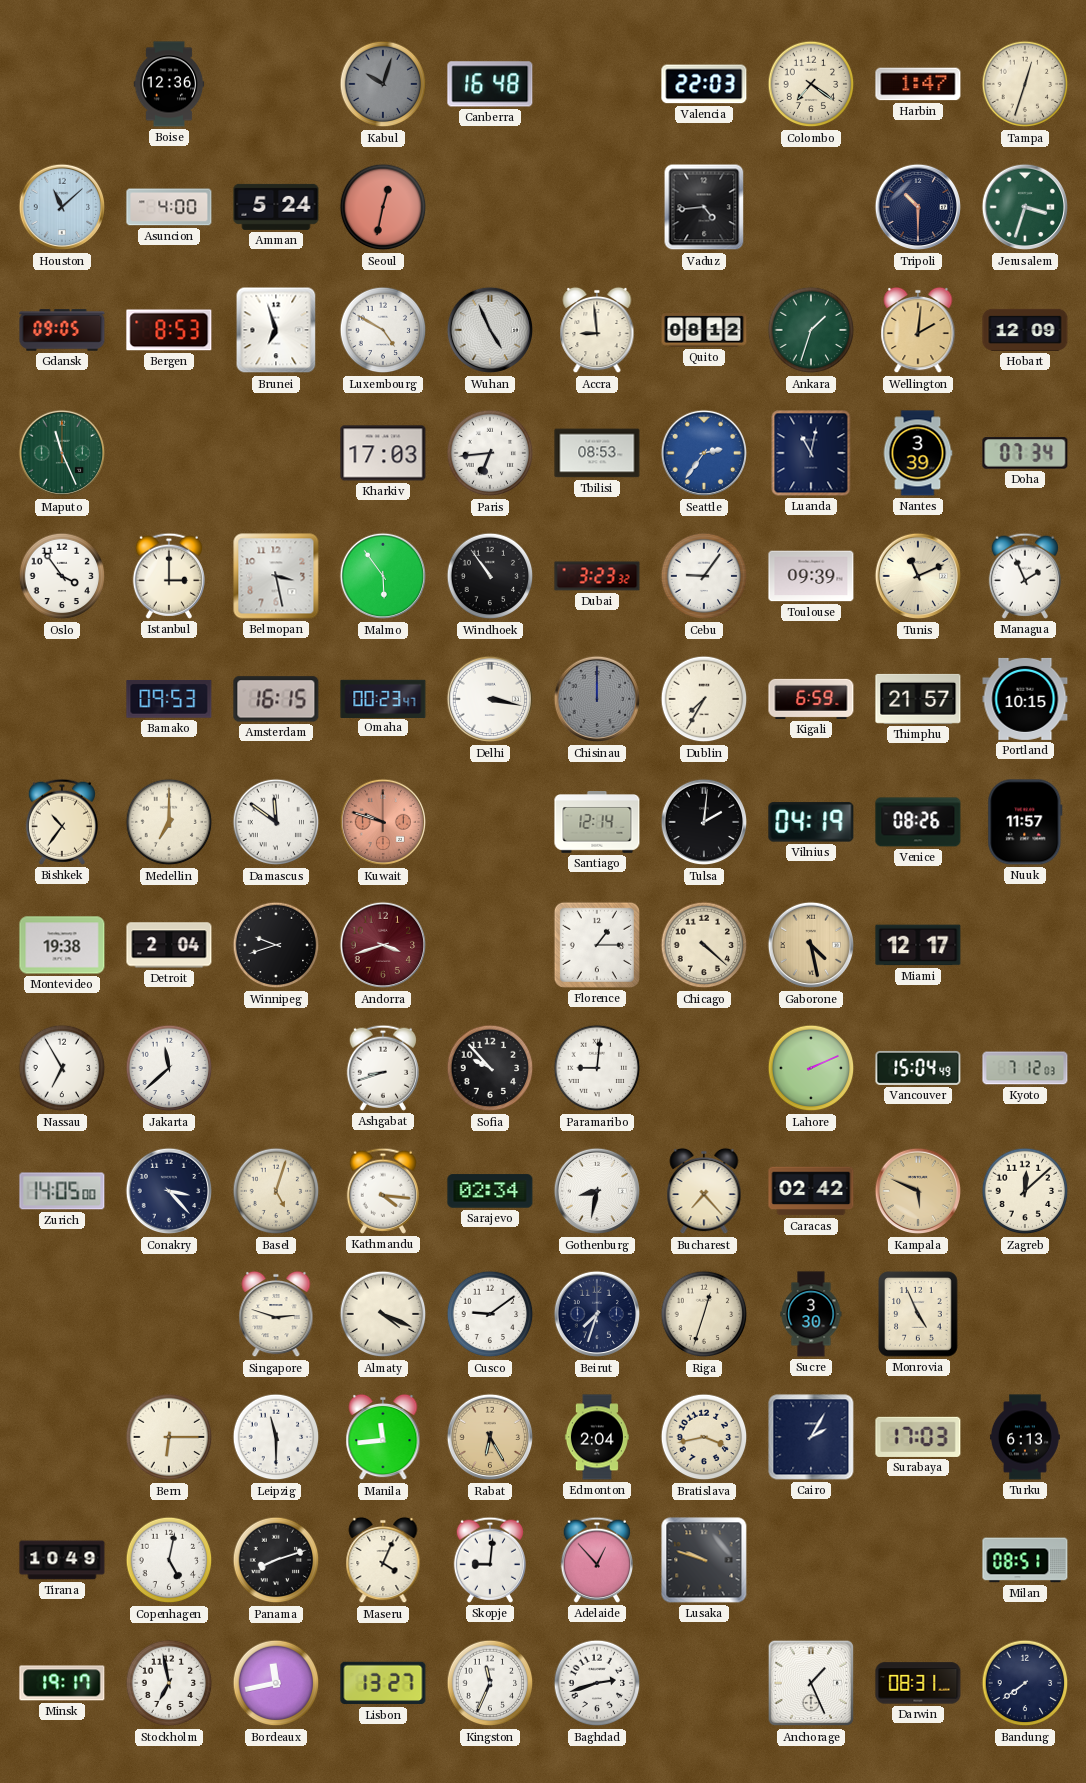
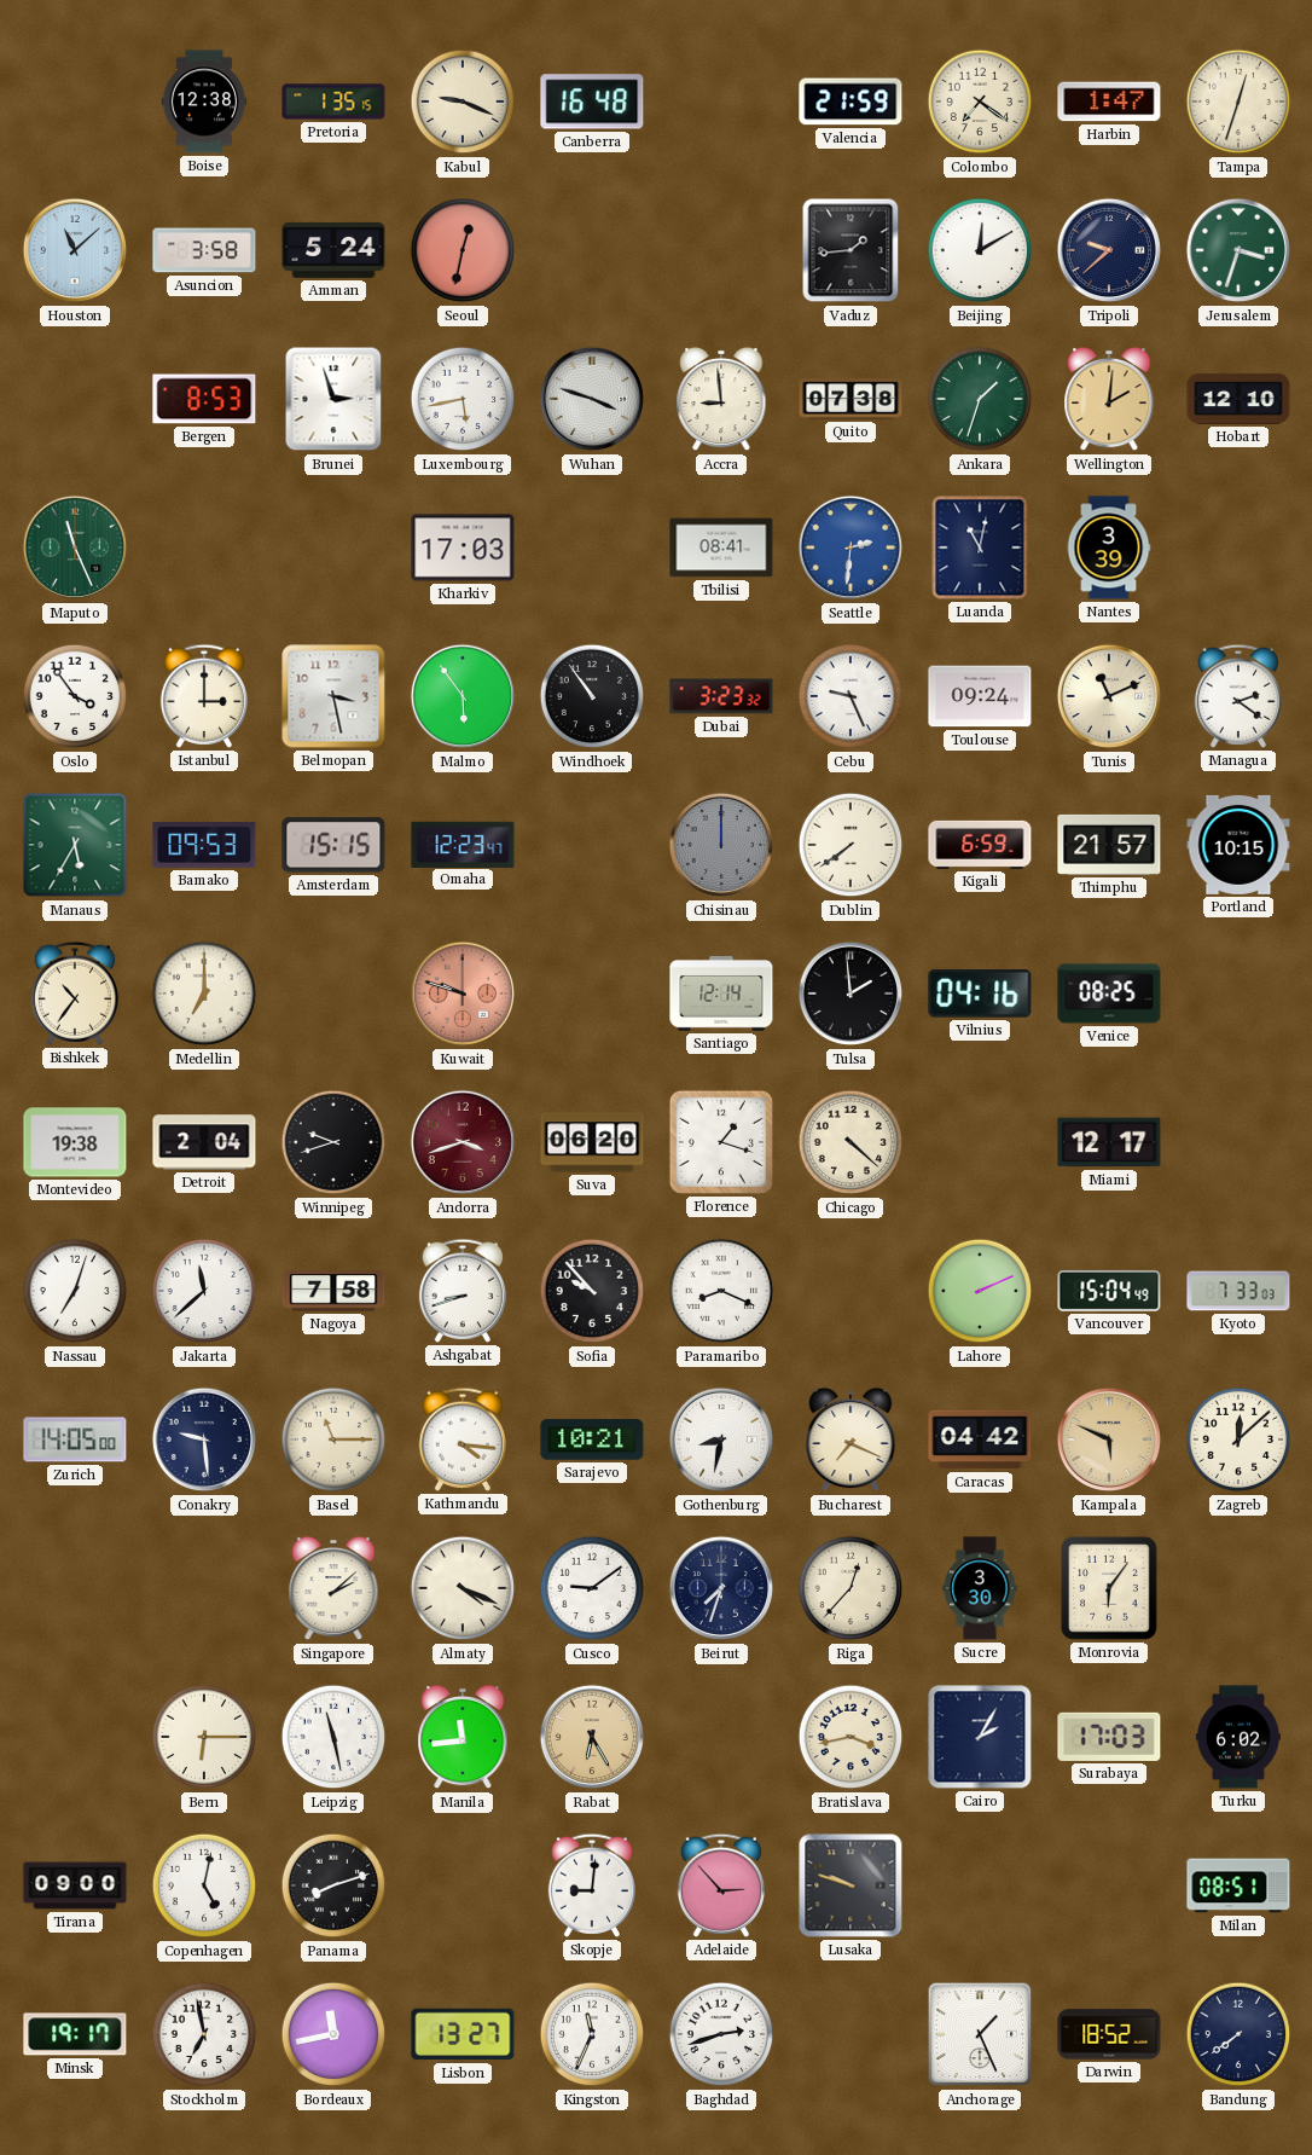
Boise: 12:36 -> 12:38 (204, 102)
Pretoria: none -> 1:35 (333, 102)
Kabul: 10:03 -> 9:19 (463, 102)
Kabul dial: grey -> cream (463, 102)
Valencia: 22:03 -> 21:59 (851, 102)
Asuncion: 4:00 -> 3:58 (204, 250)
Vaduz: 4:44 -> 1:44 (851, 250)
Beijing: none -> 12:10 (980, 250)
Tripoli: 10:30 -> 9:38 (1109, 250)
Gdansk: 09:05 -> none (62, 330)
Brunei: 6:57 -> 2:57 (333, 399)
Luxembourg: 4:50 -> 5:43 (463, 399)
Wuhan: 4:56 -> 3:48 (592, 399)
Quito: 08:12 -> 07:38 (851, 399)
Hobart: 12:09 -> 12:10 (1238, 399)
Paris: 6:44 -> none (490, 453)
Tbilisi: 08:53 -> 08:41 (721, 548)
Seattle: 2:36 -> 2:31 (851, 548)
Doha: 07:34 -> none (1025, 453)
Cebu: 9:06 -> 9:26 (851, 696)
Toulouse: 09:39 -> 09:24 (980, 696)
Managua: 1:56 -> 2:21 (1237, 696)
Manaus: none -> 5:35 (75, 845)
Amsterdam: 16:15 -> 15:15 (333, 845)
Omaha: 00:23 -> 12:23 (463, 844)
Delhi: 3:17 -> none (490, 699)
Dublin: 7:35 -> 7:39 (851, 845)
Damascus: 11:51 -> none (276, 822)
Tulsa: 2:01 -> 1:59 (851, 993)
Vilnius: 04:19 -> 04:16 (980, 993)
Venice: 08:26 -> 08:25 (1109, 993)
Nuuk: 11:57 -> none (1025, 822)
Suva: none -> 06:20 (592, 1142)
Florence: 1:15 -> 1:18 (721, 1142)
Gaborone: 4:28 -> none (811, 945)
Nassau: 6:55 -> 7:03 (75, 1291)
Nagoya: none -> 7:58 (333, 1291)
Paramaribo: 9:01 -> 8:19 (721, 1291)
Kyoto: 7:12 -> 7:33 (1238, 1291)
Conakry: 3:23 -> 9:29 (204, 1439)
Basel: 5:03 -> 11:15 (333, 1439)
Sarajevo: 02:34 -> 10:21 (592, 1439)
Bucharest: 7:23 -> 7:19 (851, 1439)
Caracas: 02:42 -> 04:42 (980, 1439)
Singapore: 2:48 -> 2:08 (333, 1588)
Riga: 12:33 -> 12:37 (851, 1588)
Monrovia: 4:56 -> 6:06 (1109, 1588)
Leipzig: 11:30 -> 11:28 (333, 1737)
Edmonton: 2:04 -> none (597, 1437)
Turku: 6:13 -> 6:02 (1238, 1737)
Tirana: 10:49 -> 09:00 (75, 1885)
Maseru: 4:04 -> none (383, 1560)
Adelaide: 12:53 -> 2:53 (720, 1885)
Darwin: 08:31 -> 18:52 (1109, 2034)
